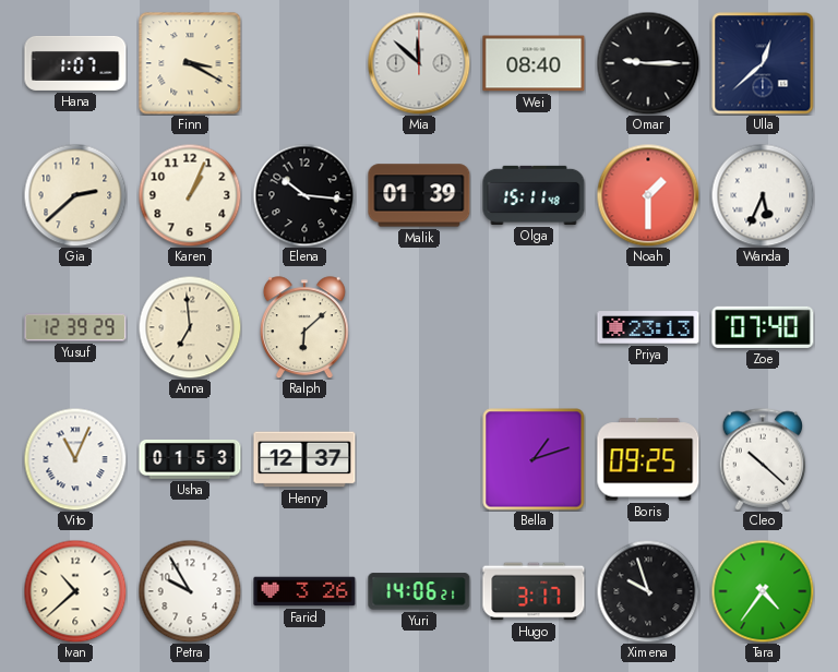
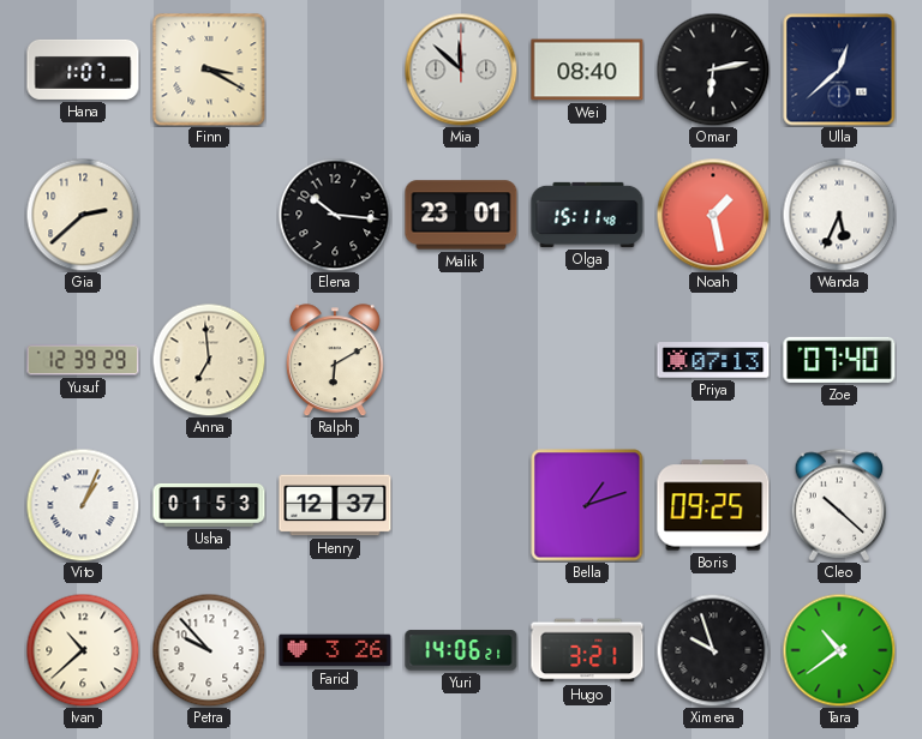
Omar: 9:15 -> 6:13 (713, 70)
Karen: 1:04 -> none (190, 195)
Malik: 01:39 -> 23:01 (461, 215)
Noah: 1:30 -> 1:28 (713, 215)
Ralph: 6:08 -> 6:10 (335, 360)
Priya: 23:13 -> 07:13 (713, 360)
Vito: 11:04 -> 1:04 (83, 505)
Petra: 9:55 -> 9:53 (209, 650)
Hugo: 3:17 -> 3:21 (587, 650)
Tara: 4:36 -> 10:39 (839, 650)
